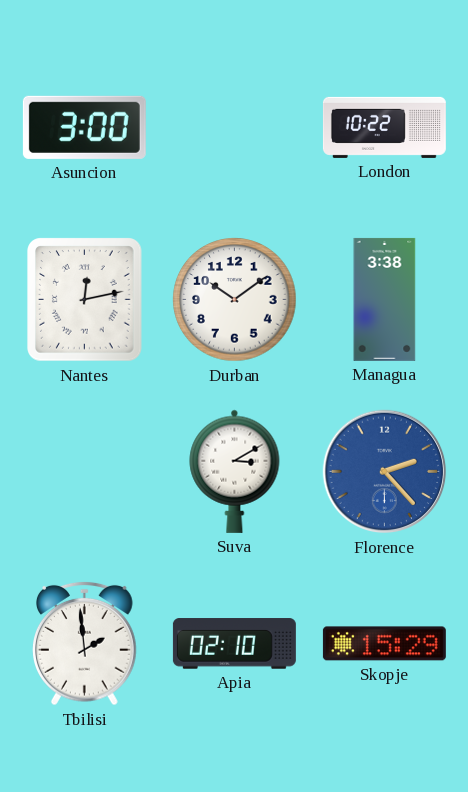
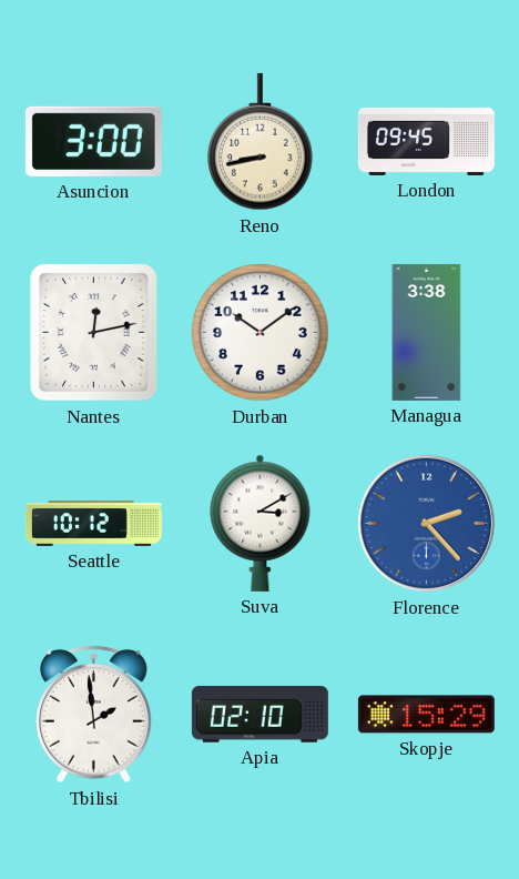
Reno: none -> 8:43 (261, 142)
London: 10:22 -> 09:45 (426, 141)
Seattle: none -> 10:12 (93, 524)
